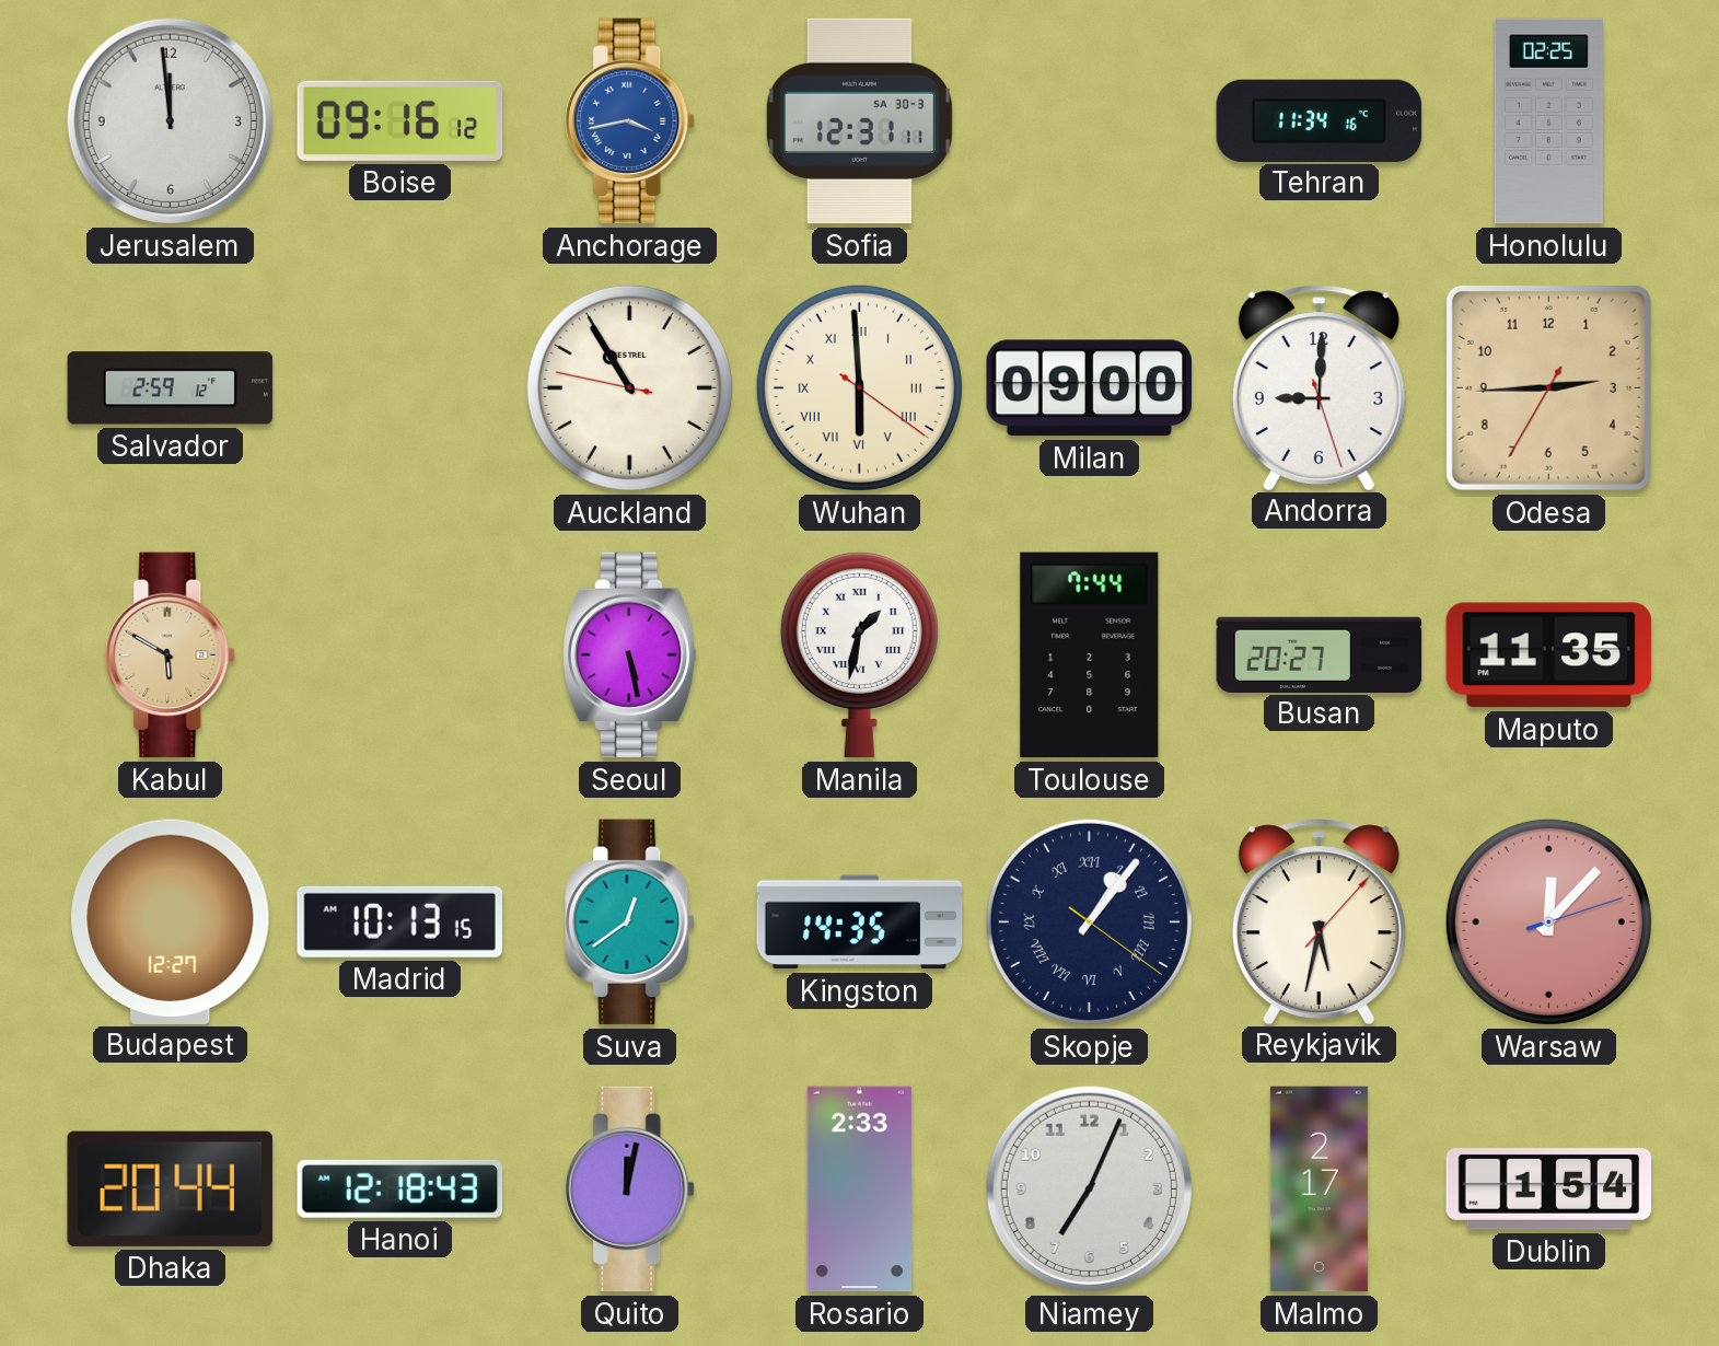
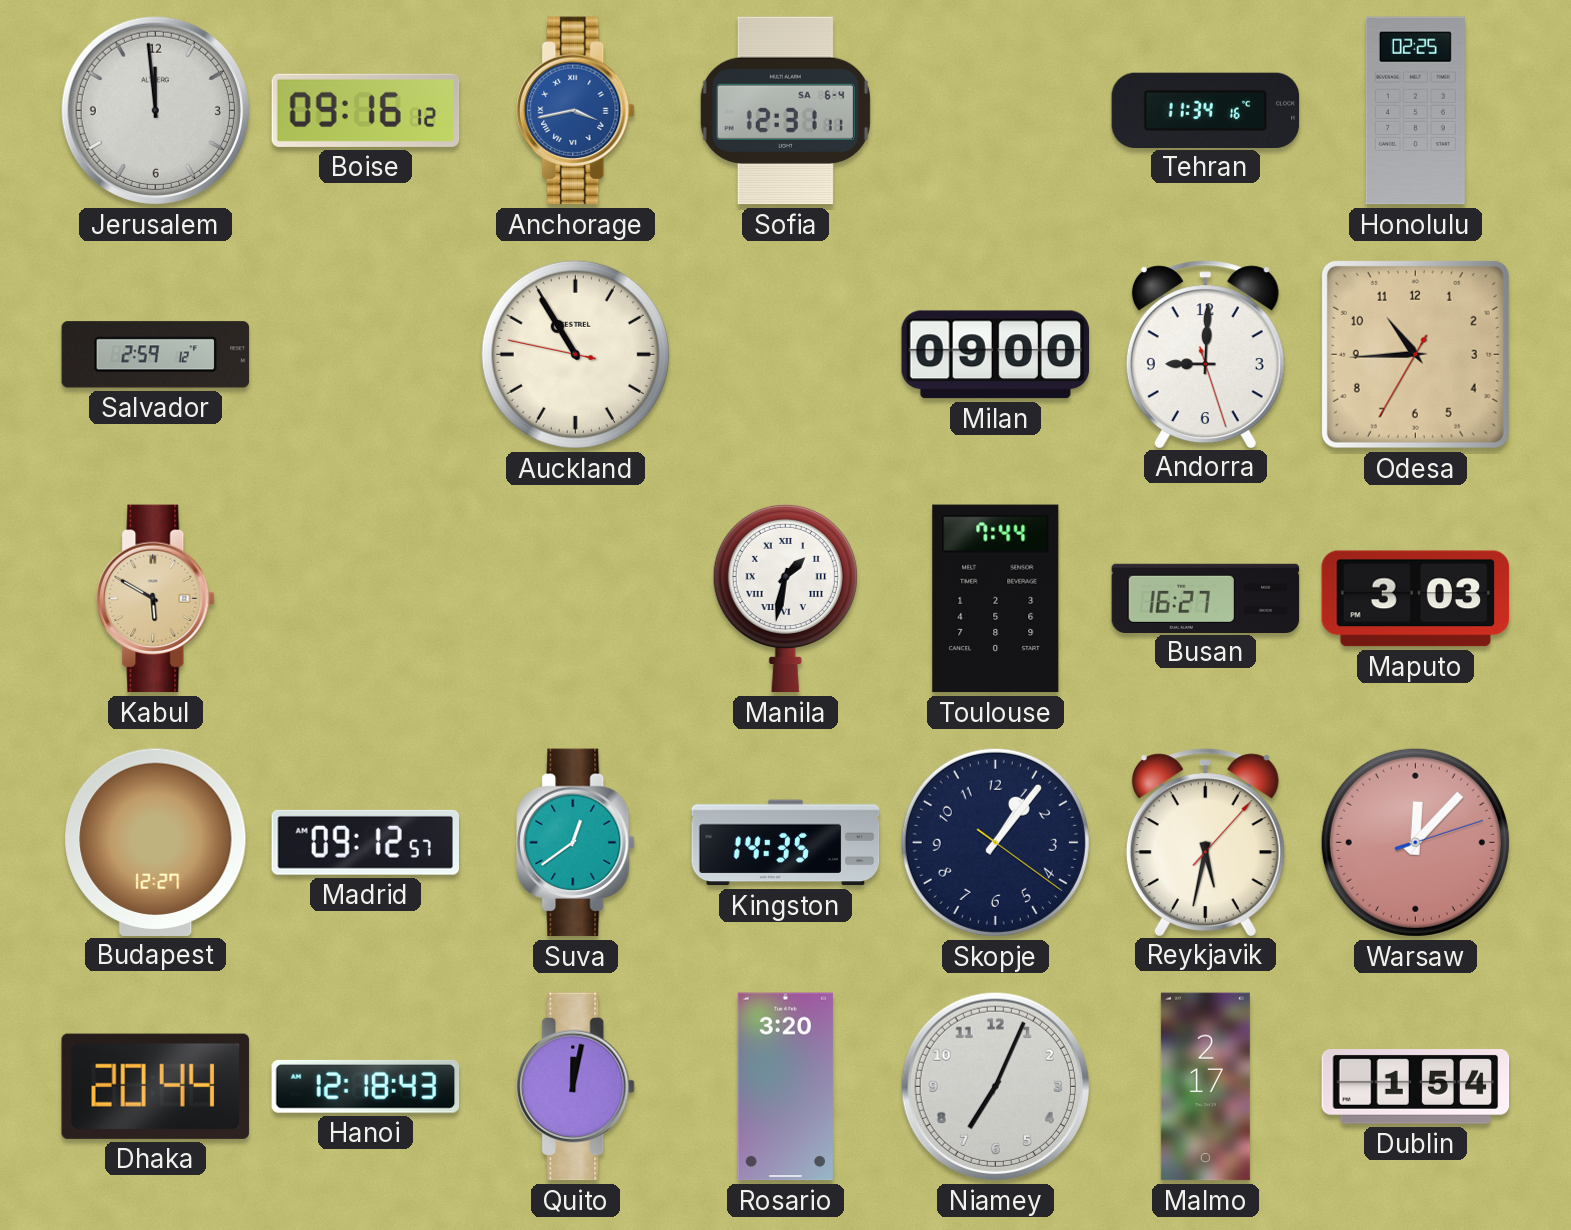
Sofia date: SA 30-3 -> SA 6-4 (785, 111)
Wuhan: 5:59 -> none (859, 387)
Odesa: 2:44 -> 10:44 (1415, 354)
Seoul: 5:28 -> none (629, 655)
Busan: 20:27 -> 16:27 (1206, 598)
Maputo: 11:35 -> 3:03 (1416, 599)
Madrid: 10:13 -> 09:12 (365, 842)
Skopje numerals: Roman -> Arabic (995, 842)
Rosario: 2:33 -> 3:20 (785, 1087)
